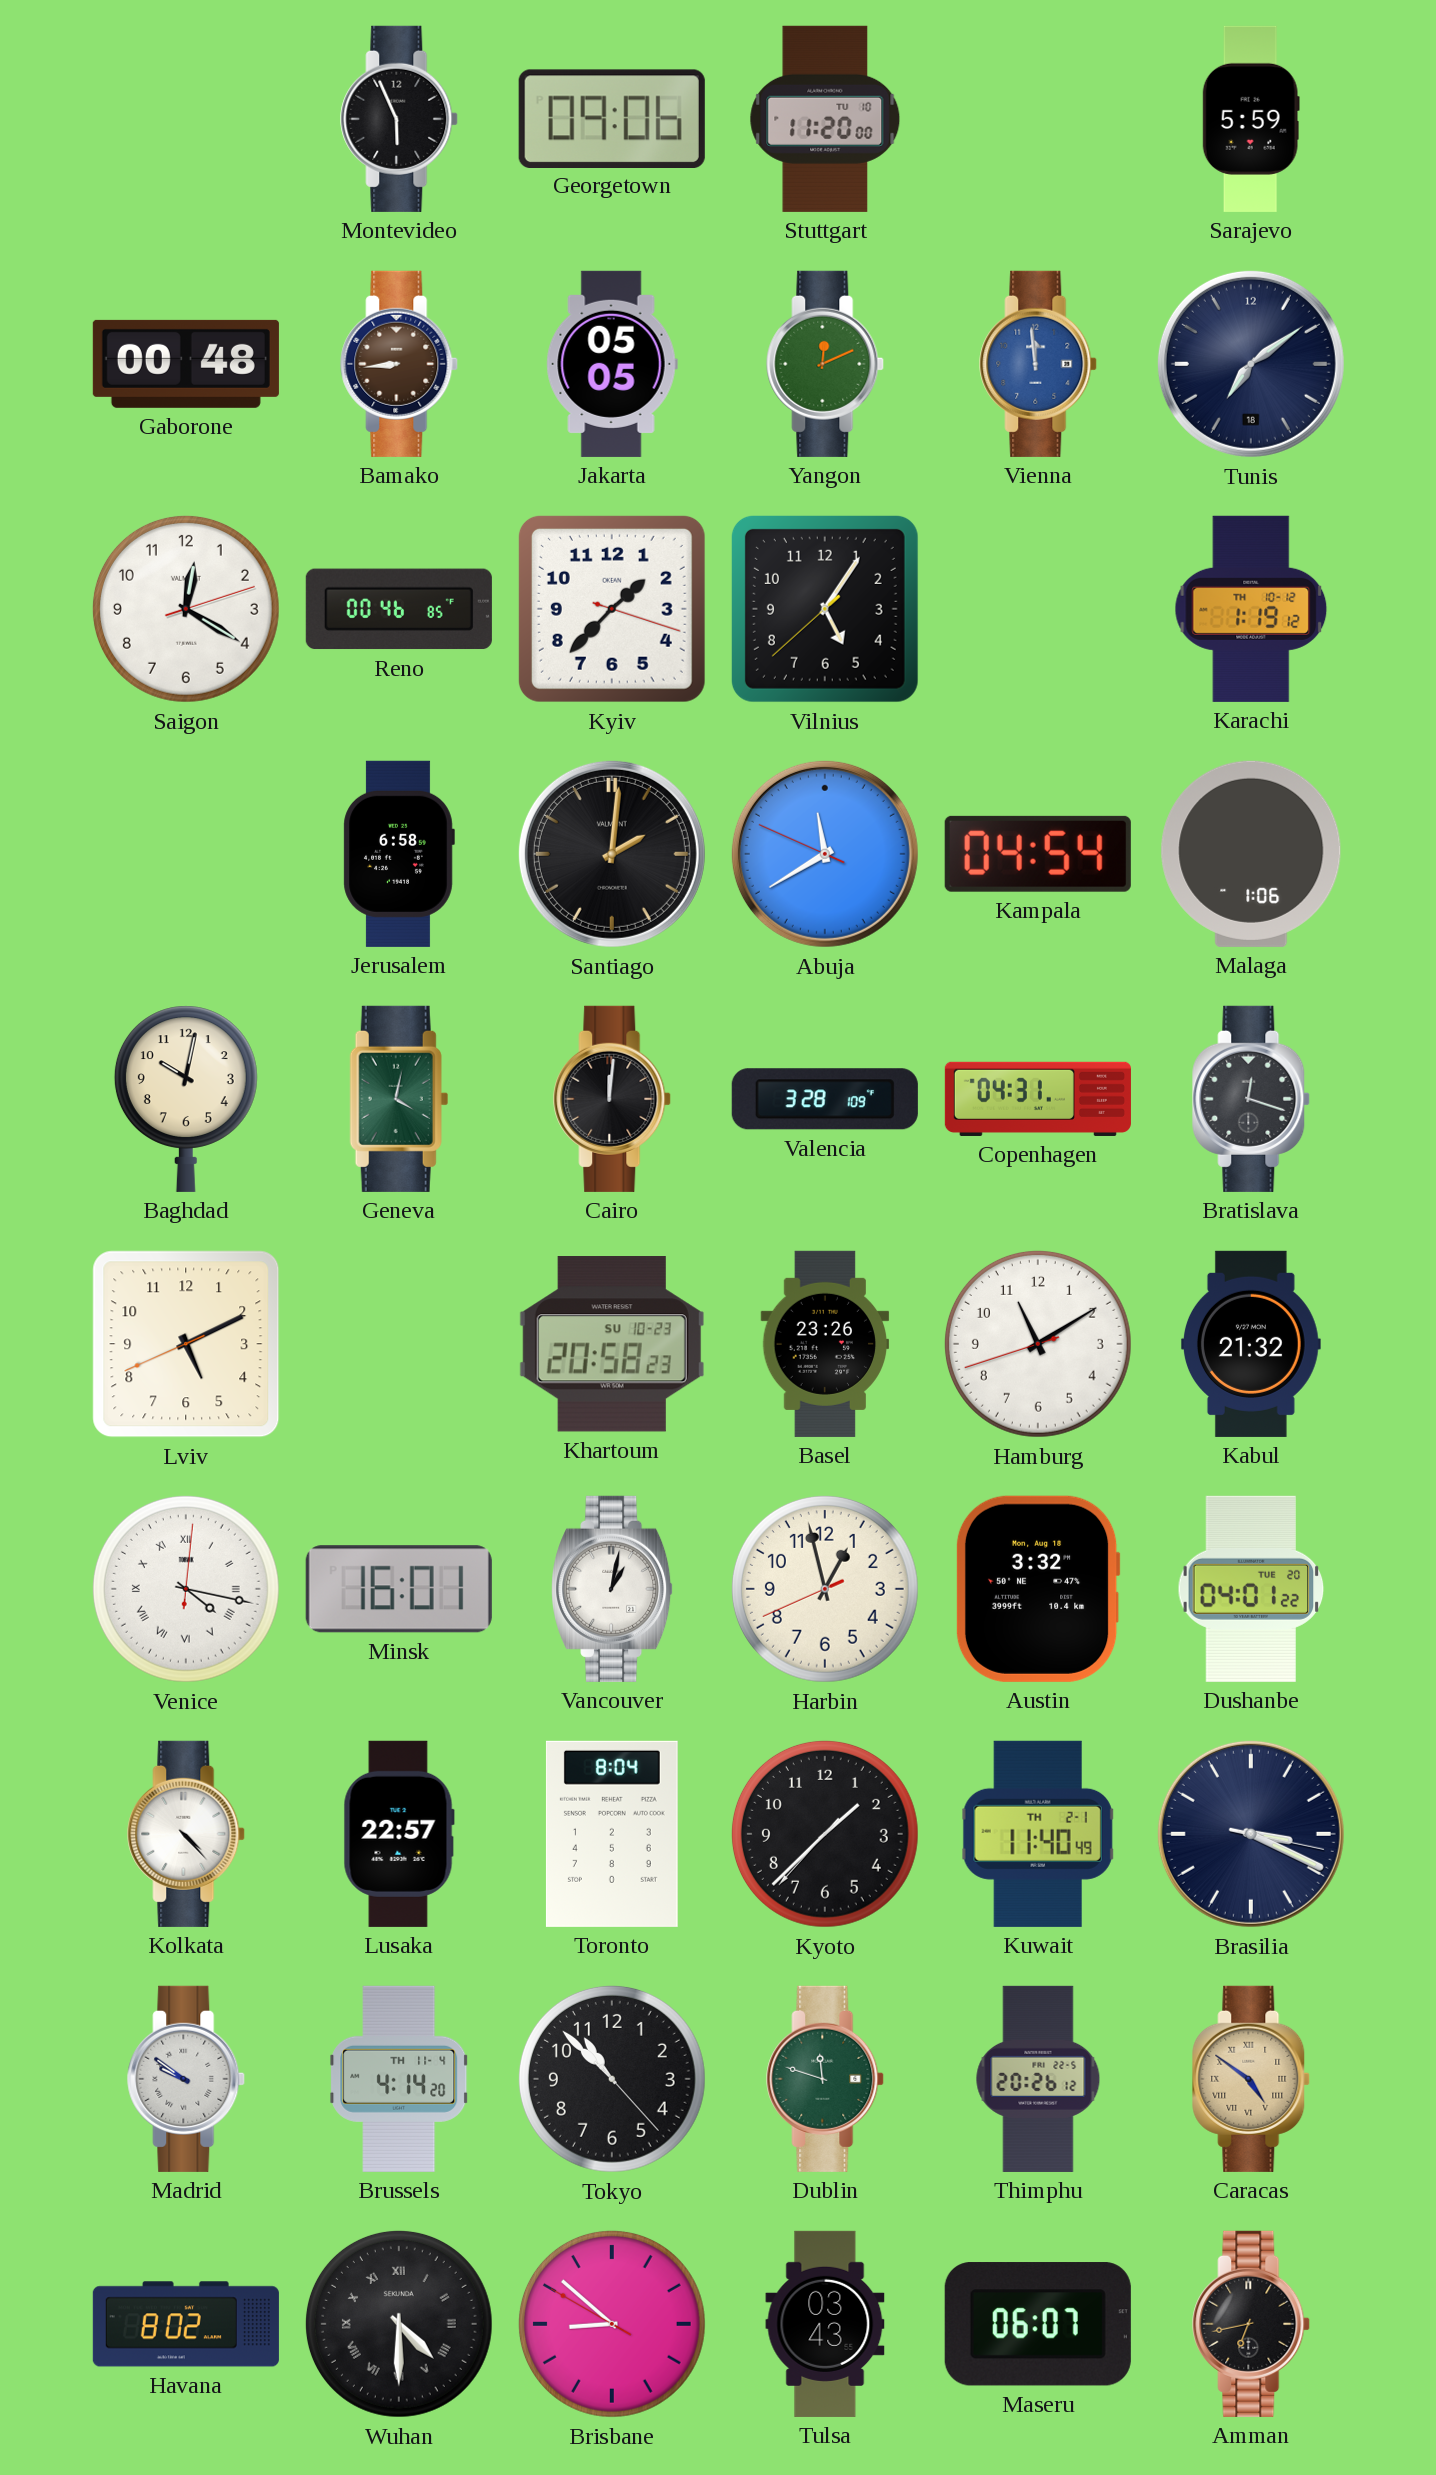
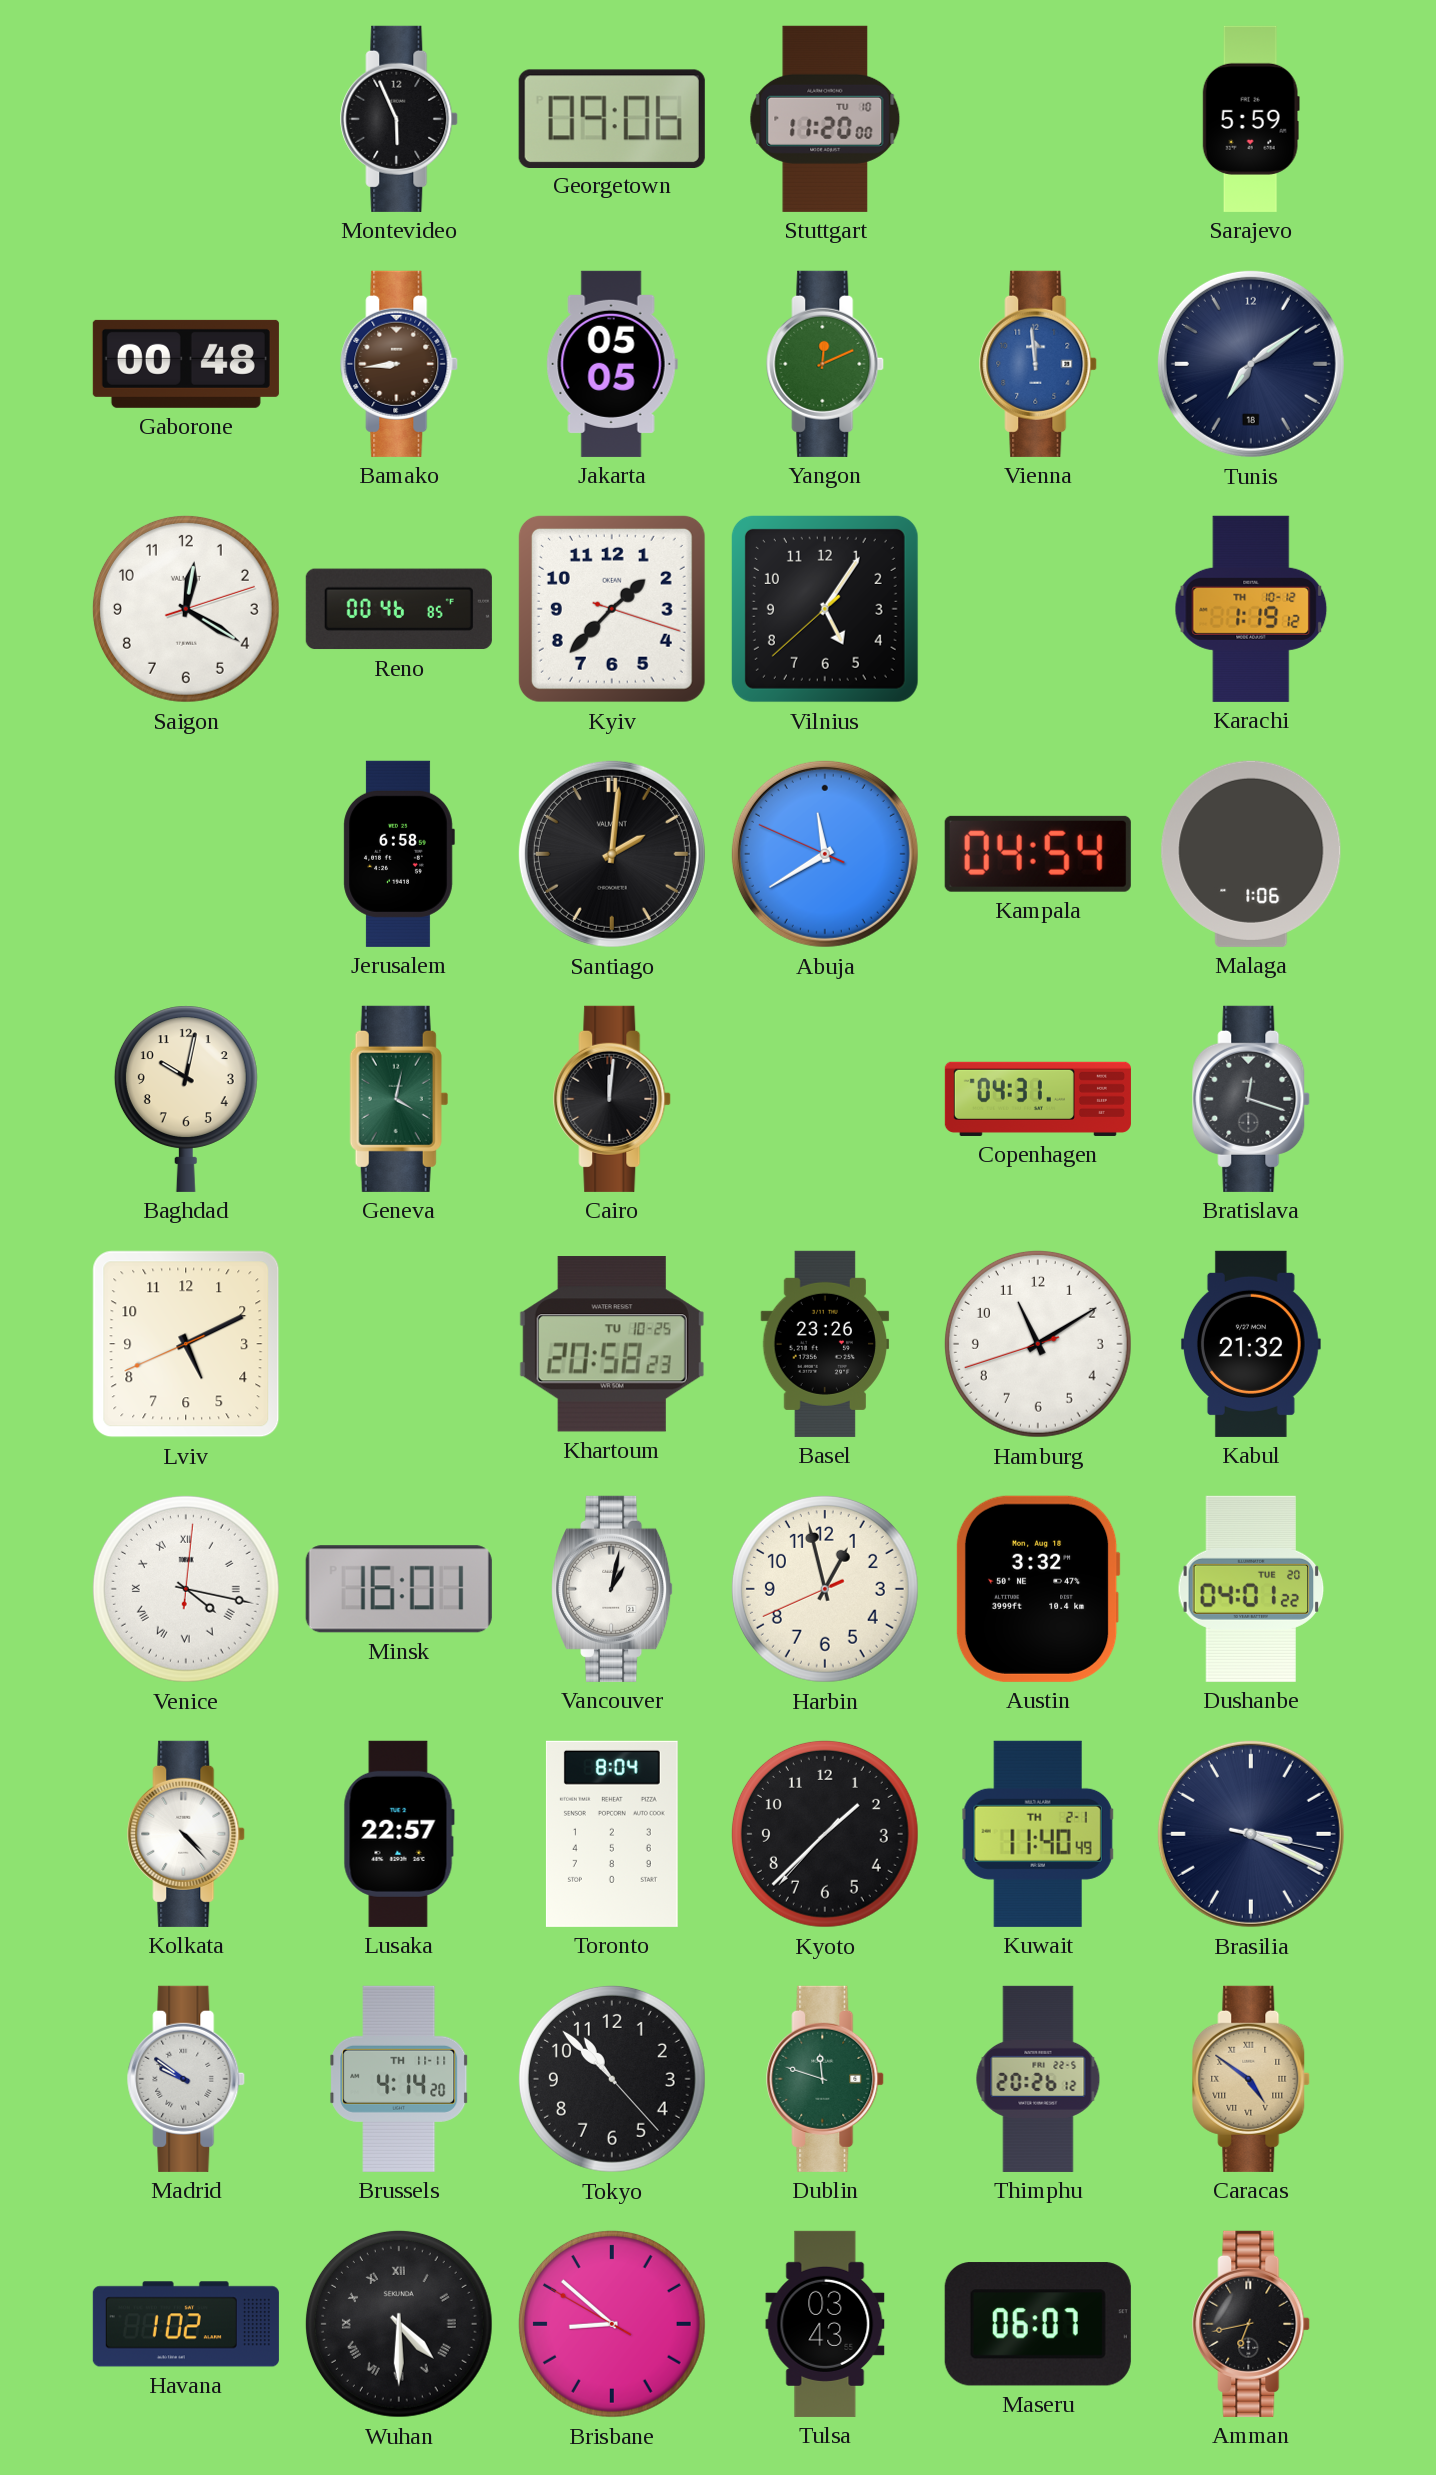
Valencia: 3:28 -> none (825, 1099)
Khartoum date: SU 10-23 -> TU 10-25 (612, 1344)
Brussels date: TH 11-4 -> TH 11-11 (399, 2079)
Havana: 8:02 -> 1:02 (186, 2324)
